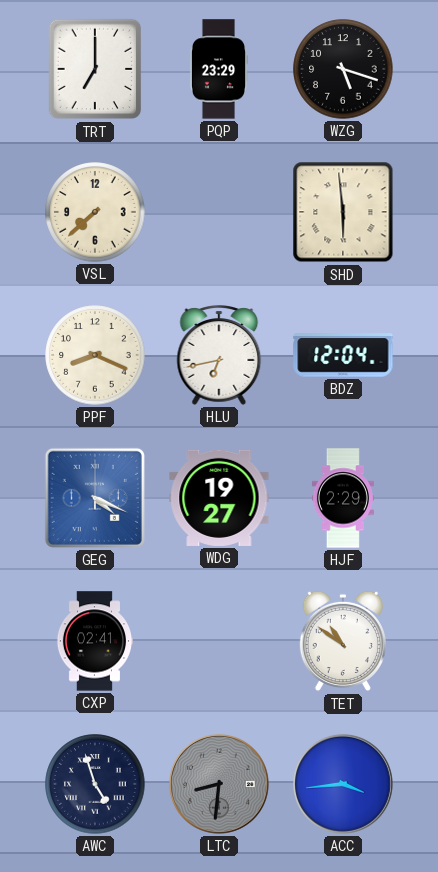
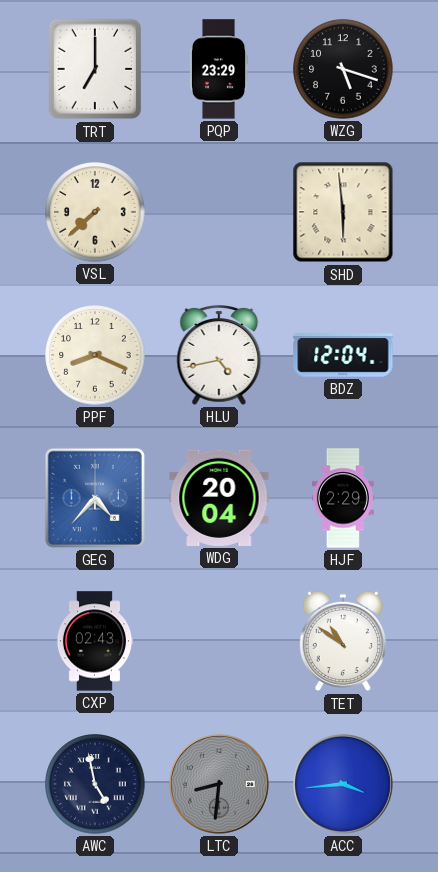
HLU: 6:43 -> 4:43 (219, 355)
GEG: 4:19 -> 4:37 (95, 498)
WDG: 19:27 -> 20:04 (219, 498)
CXP: 02:41 -> 02:43 (94, 641)
AWC: 4:57 -> 4:58 (95, 784)
